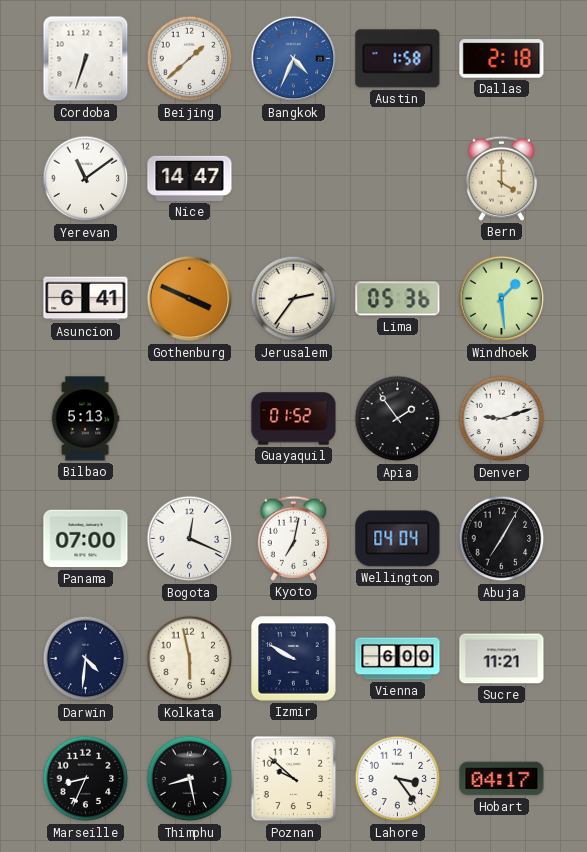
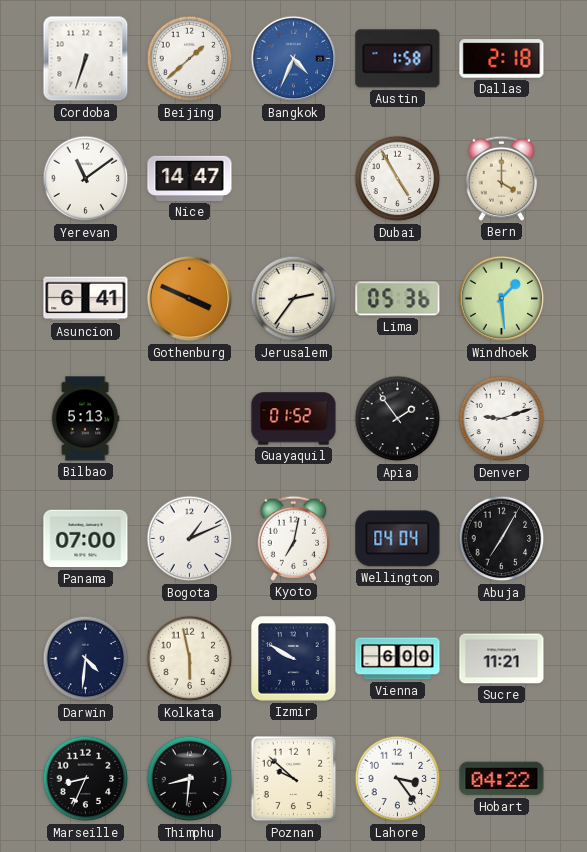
Dubai: none -> 4:55 (398, 179)
Bogota: 12:19 -> 1:11 (190, 539)
Thimphu: 8:28 -> 8:31 (190, 779)
Hobart: 04:17 -> 04:22 (502, 779)
